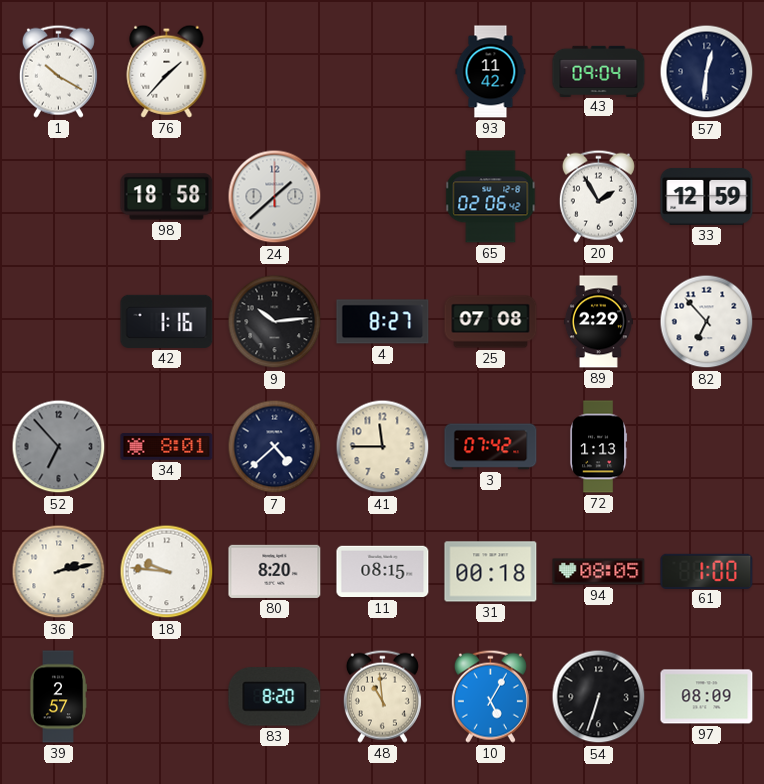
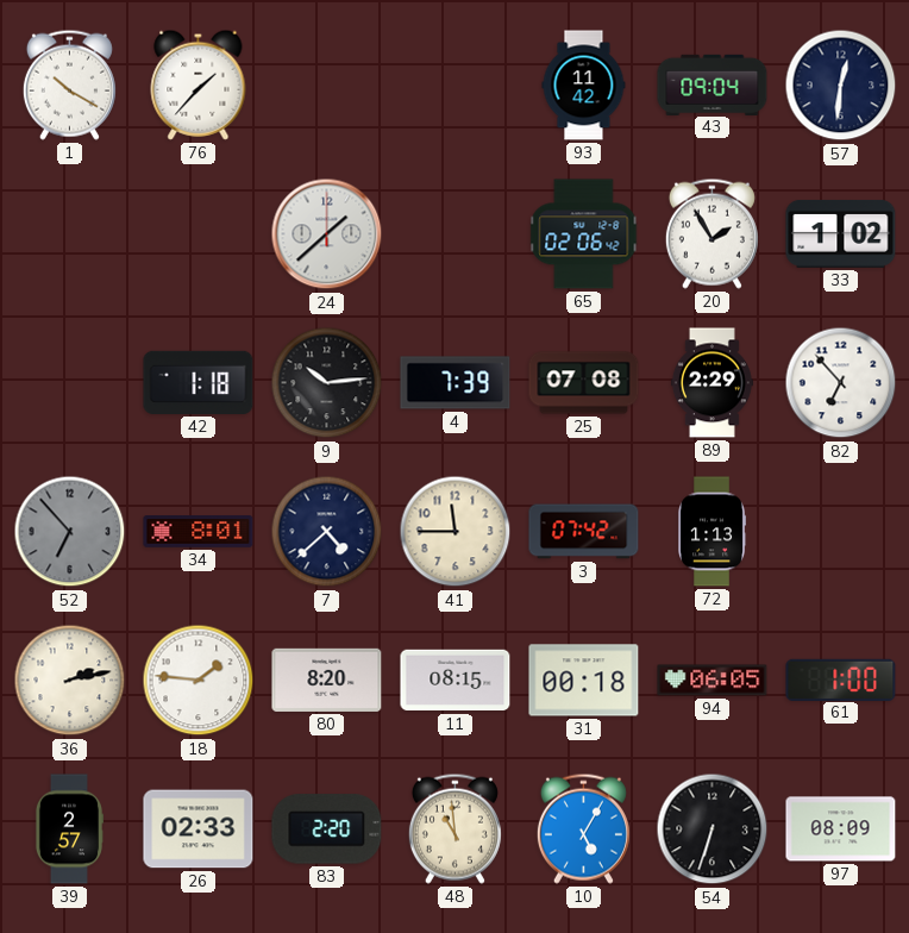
98: 18:58 -> none (167, 197)
33: 12:59 -> 1:02 (841, 233)
42: 1:16 -> 1:18 (199, 382)
4: 8:27 -> 7:39 (456, 383)
18: 9:46 -> 1:46 (199, 681)
94: 08:05 -> 06:05 (713, 681)
26: none -> 02:33 (199, 829)
83: 8:20 -> 2:20 (327, 829)
